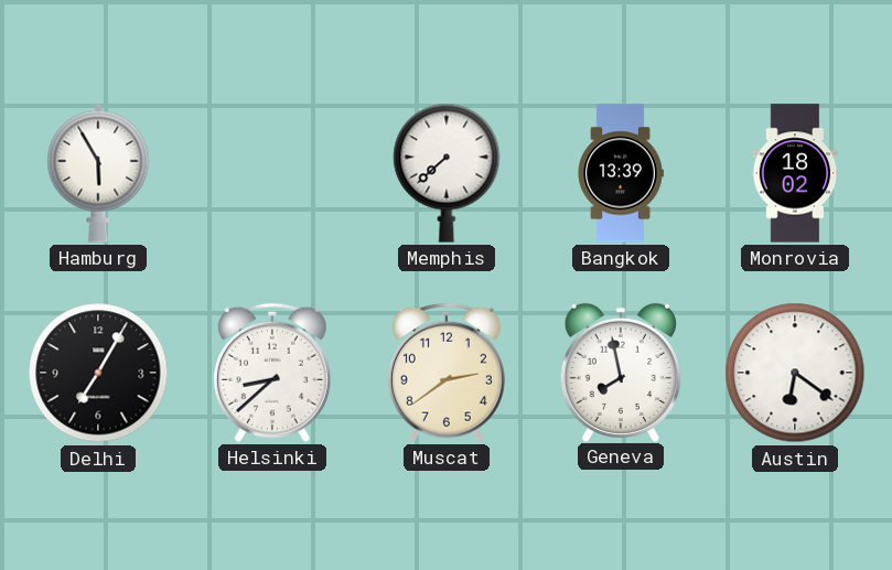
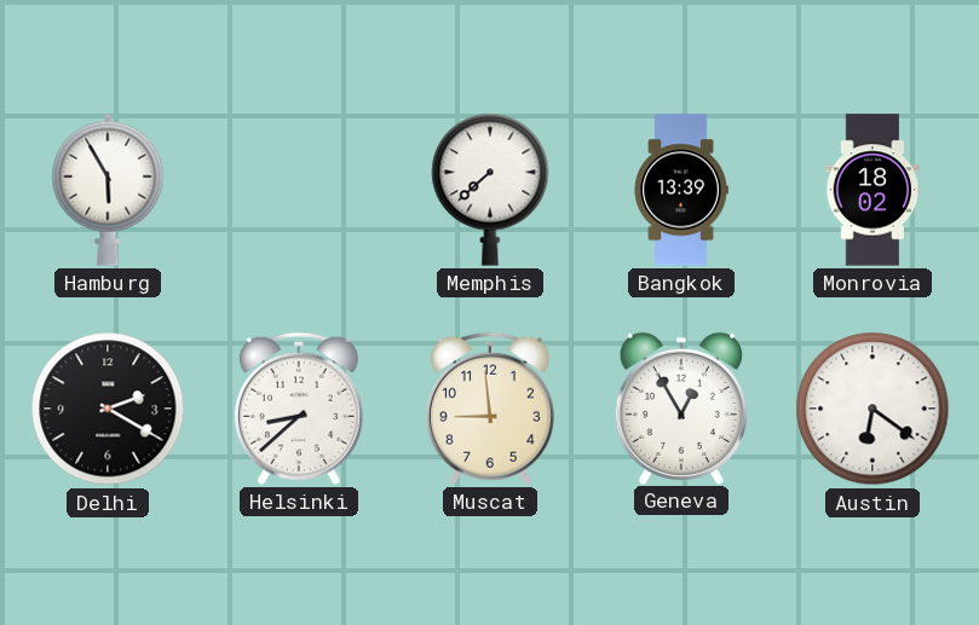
Delhi: 7:05 -> 2:20 (108, 409)
Muscat: 2:39 -> 8:59 (490, 409)
Geneva: 7:58 -> 12:55 (681, 407)
